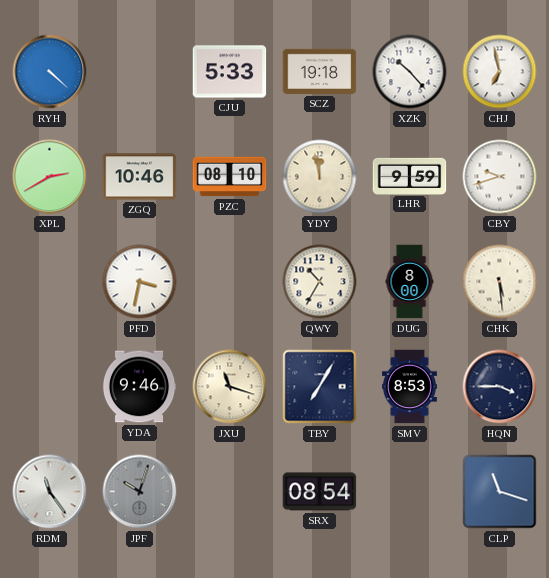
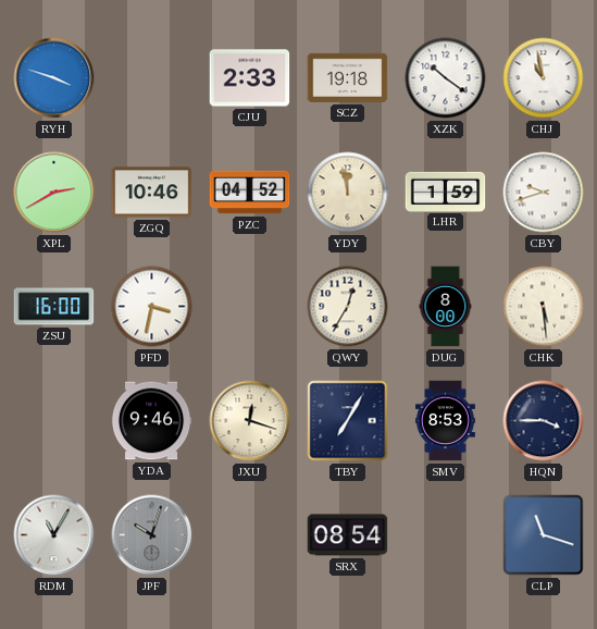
RYH: 4:22 -> 3:48 (54, 78)
CJU: 5:33 -> 2:33 (250, 78)
XZK: 10:23 -> 10:21 (446, 78)
CHJ: 6:58 -> 10:58 (544, 78)
PZC: 08:10 -> 04:52 (250, 193)
LHR: 9:59 -> 1:59 (446, 192)
ZSU: none -> 16:00 (54, 307)
QWY: 10:35 -> 12:35 (348, 307)
JXU: 11:18 -> 12:18 (250, 421)
RDM: 11:24 -> 11:05 (54, 535)
